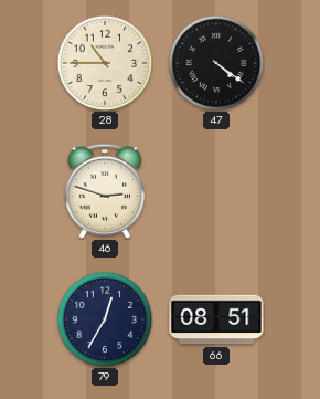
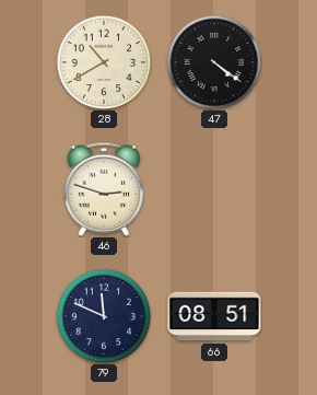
28: 10:45 -> 10:40 (104, 62)
79: 12:35 -> 11:49 (104, 316)
